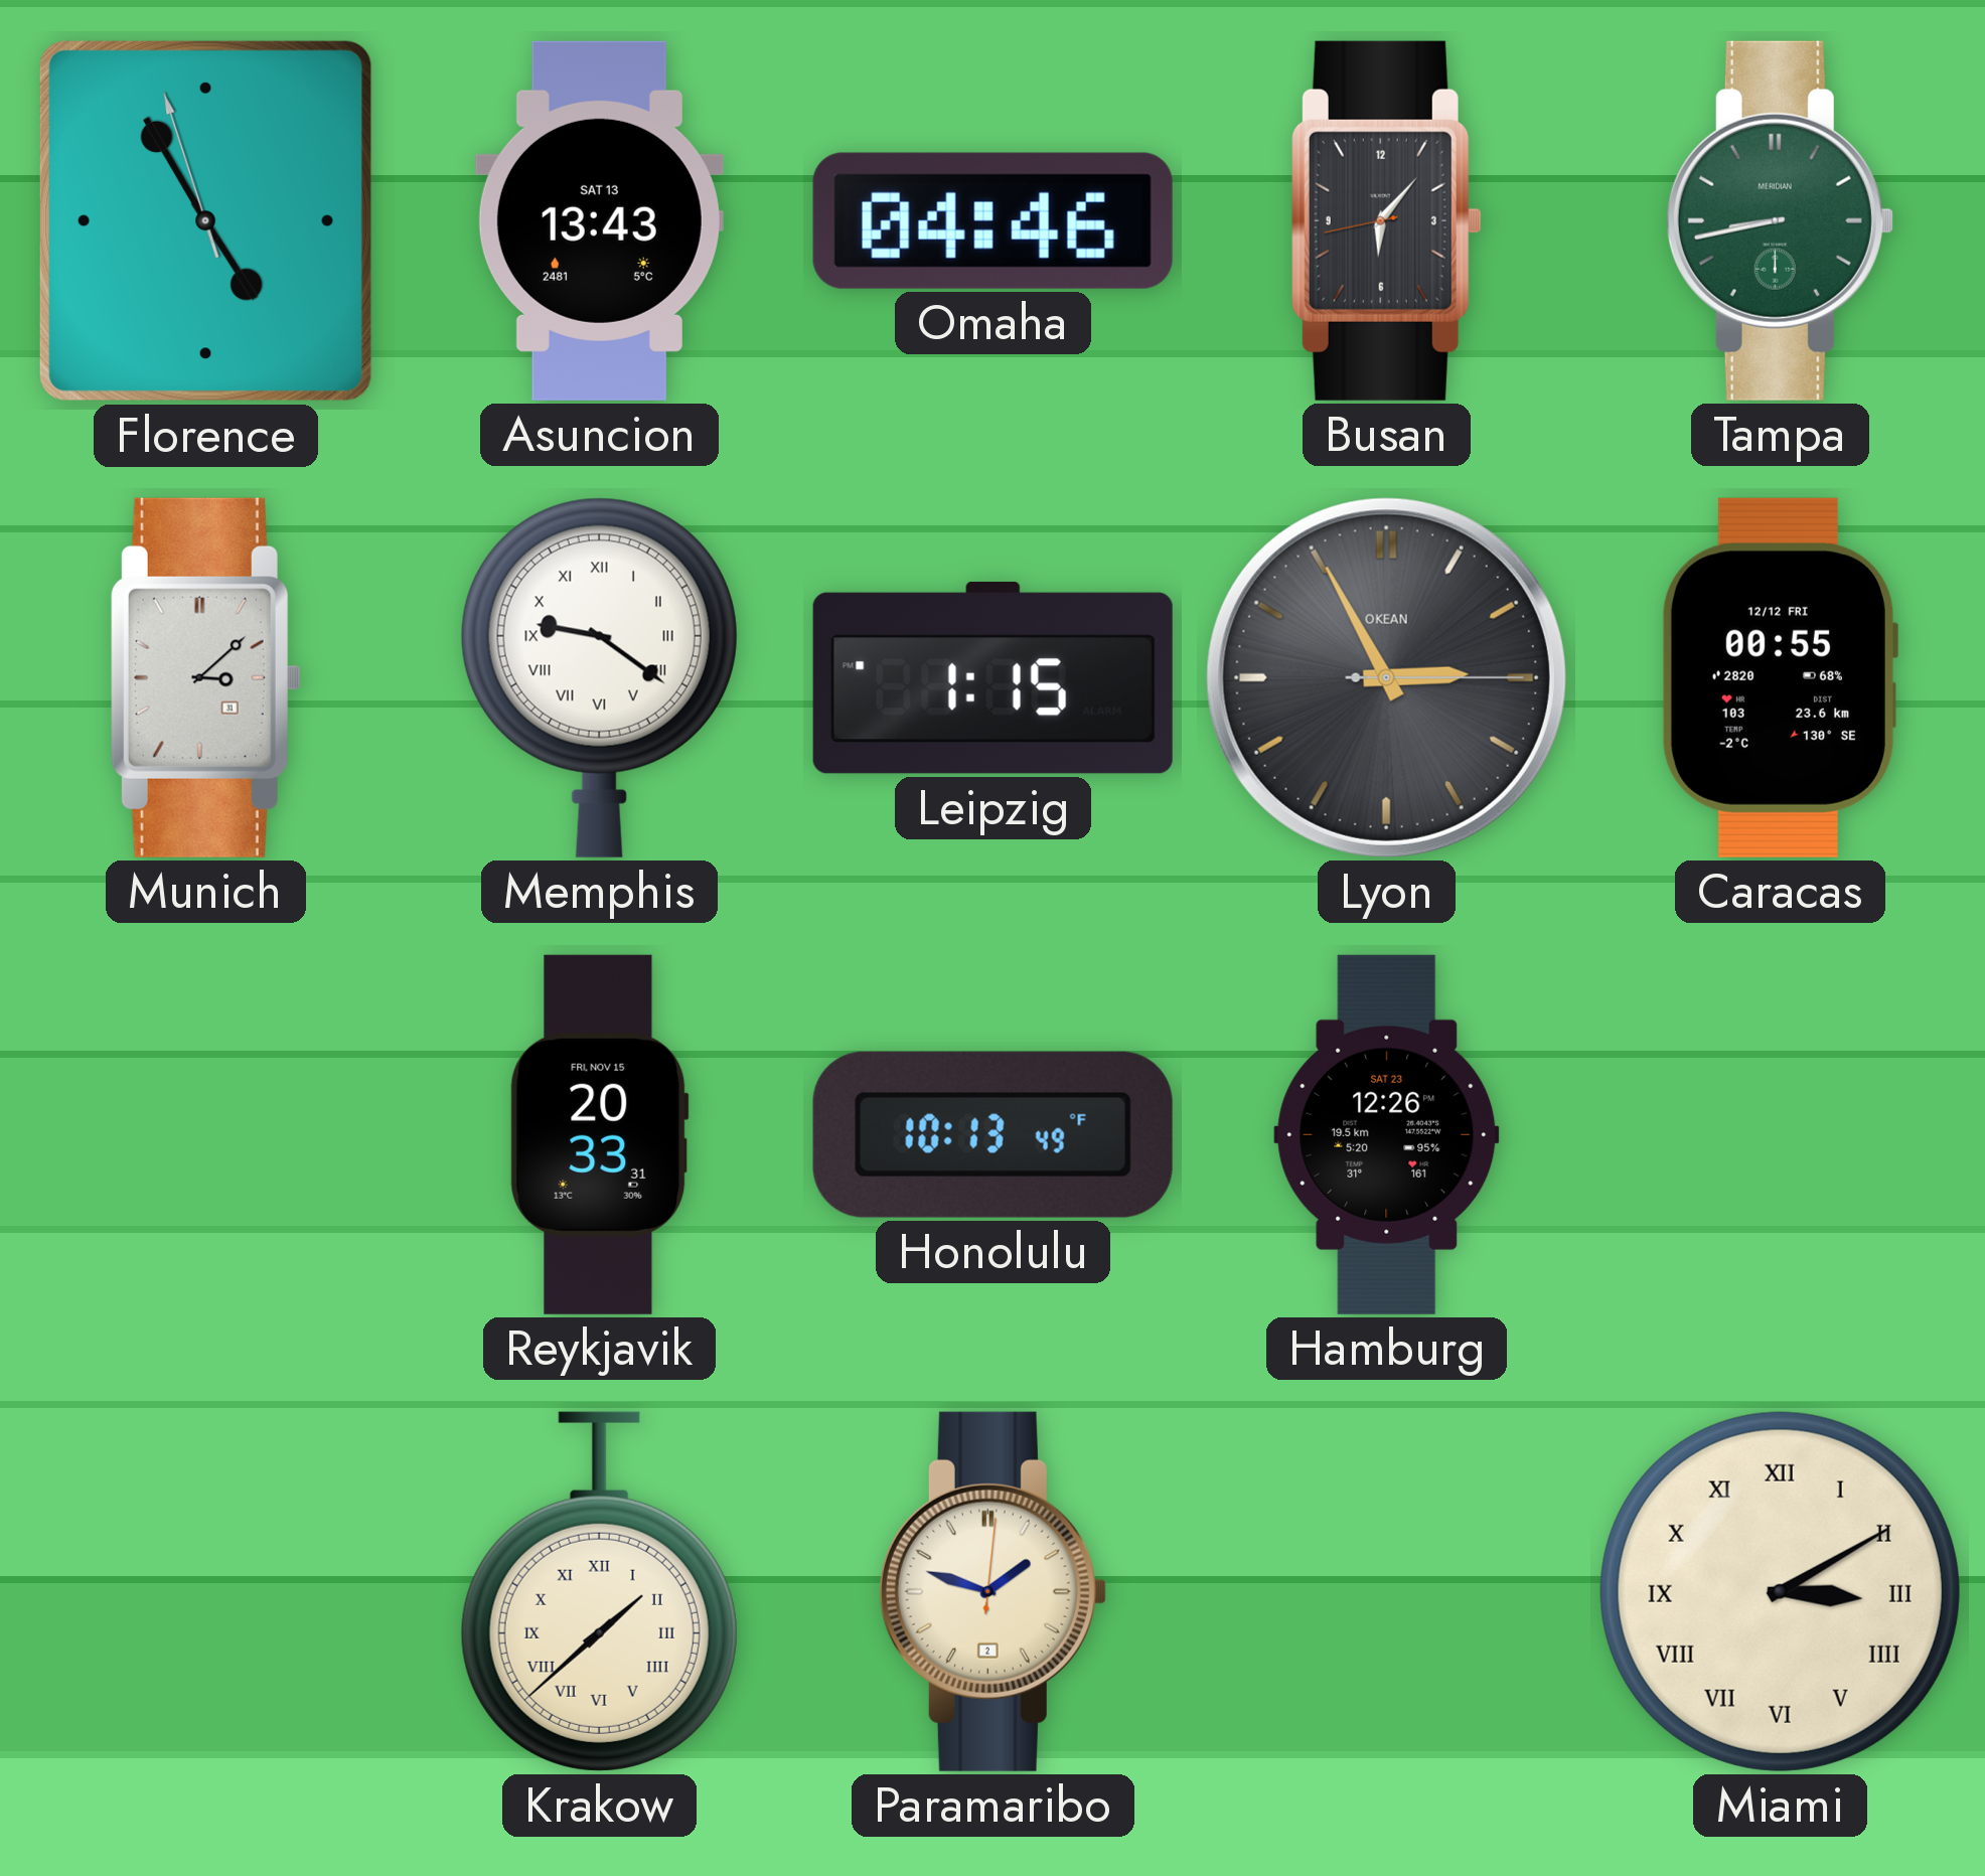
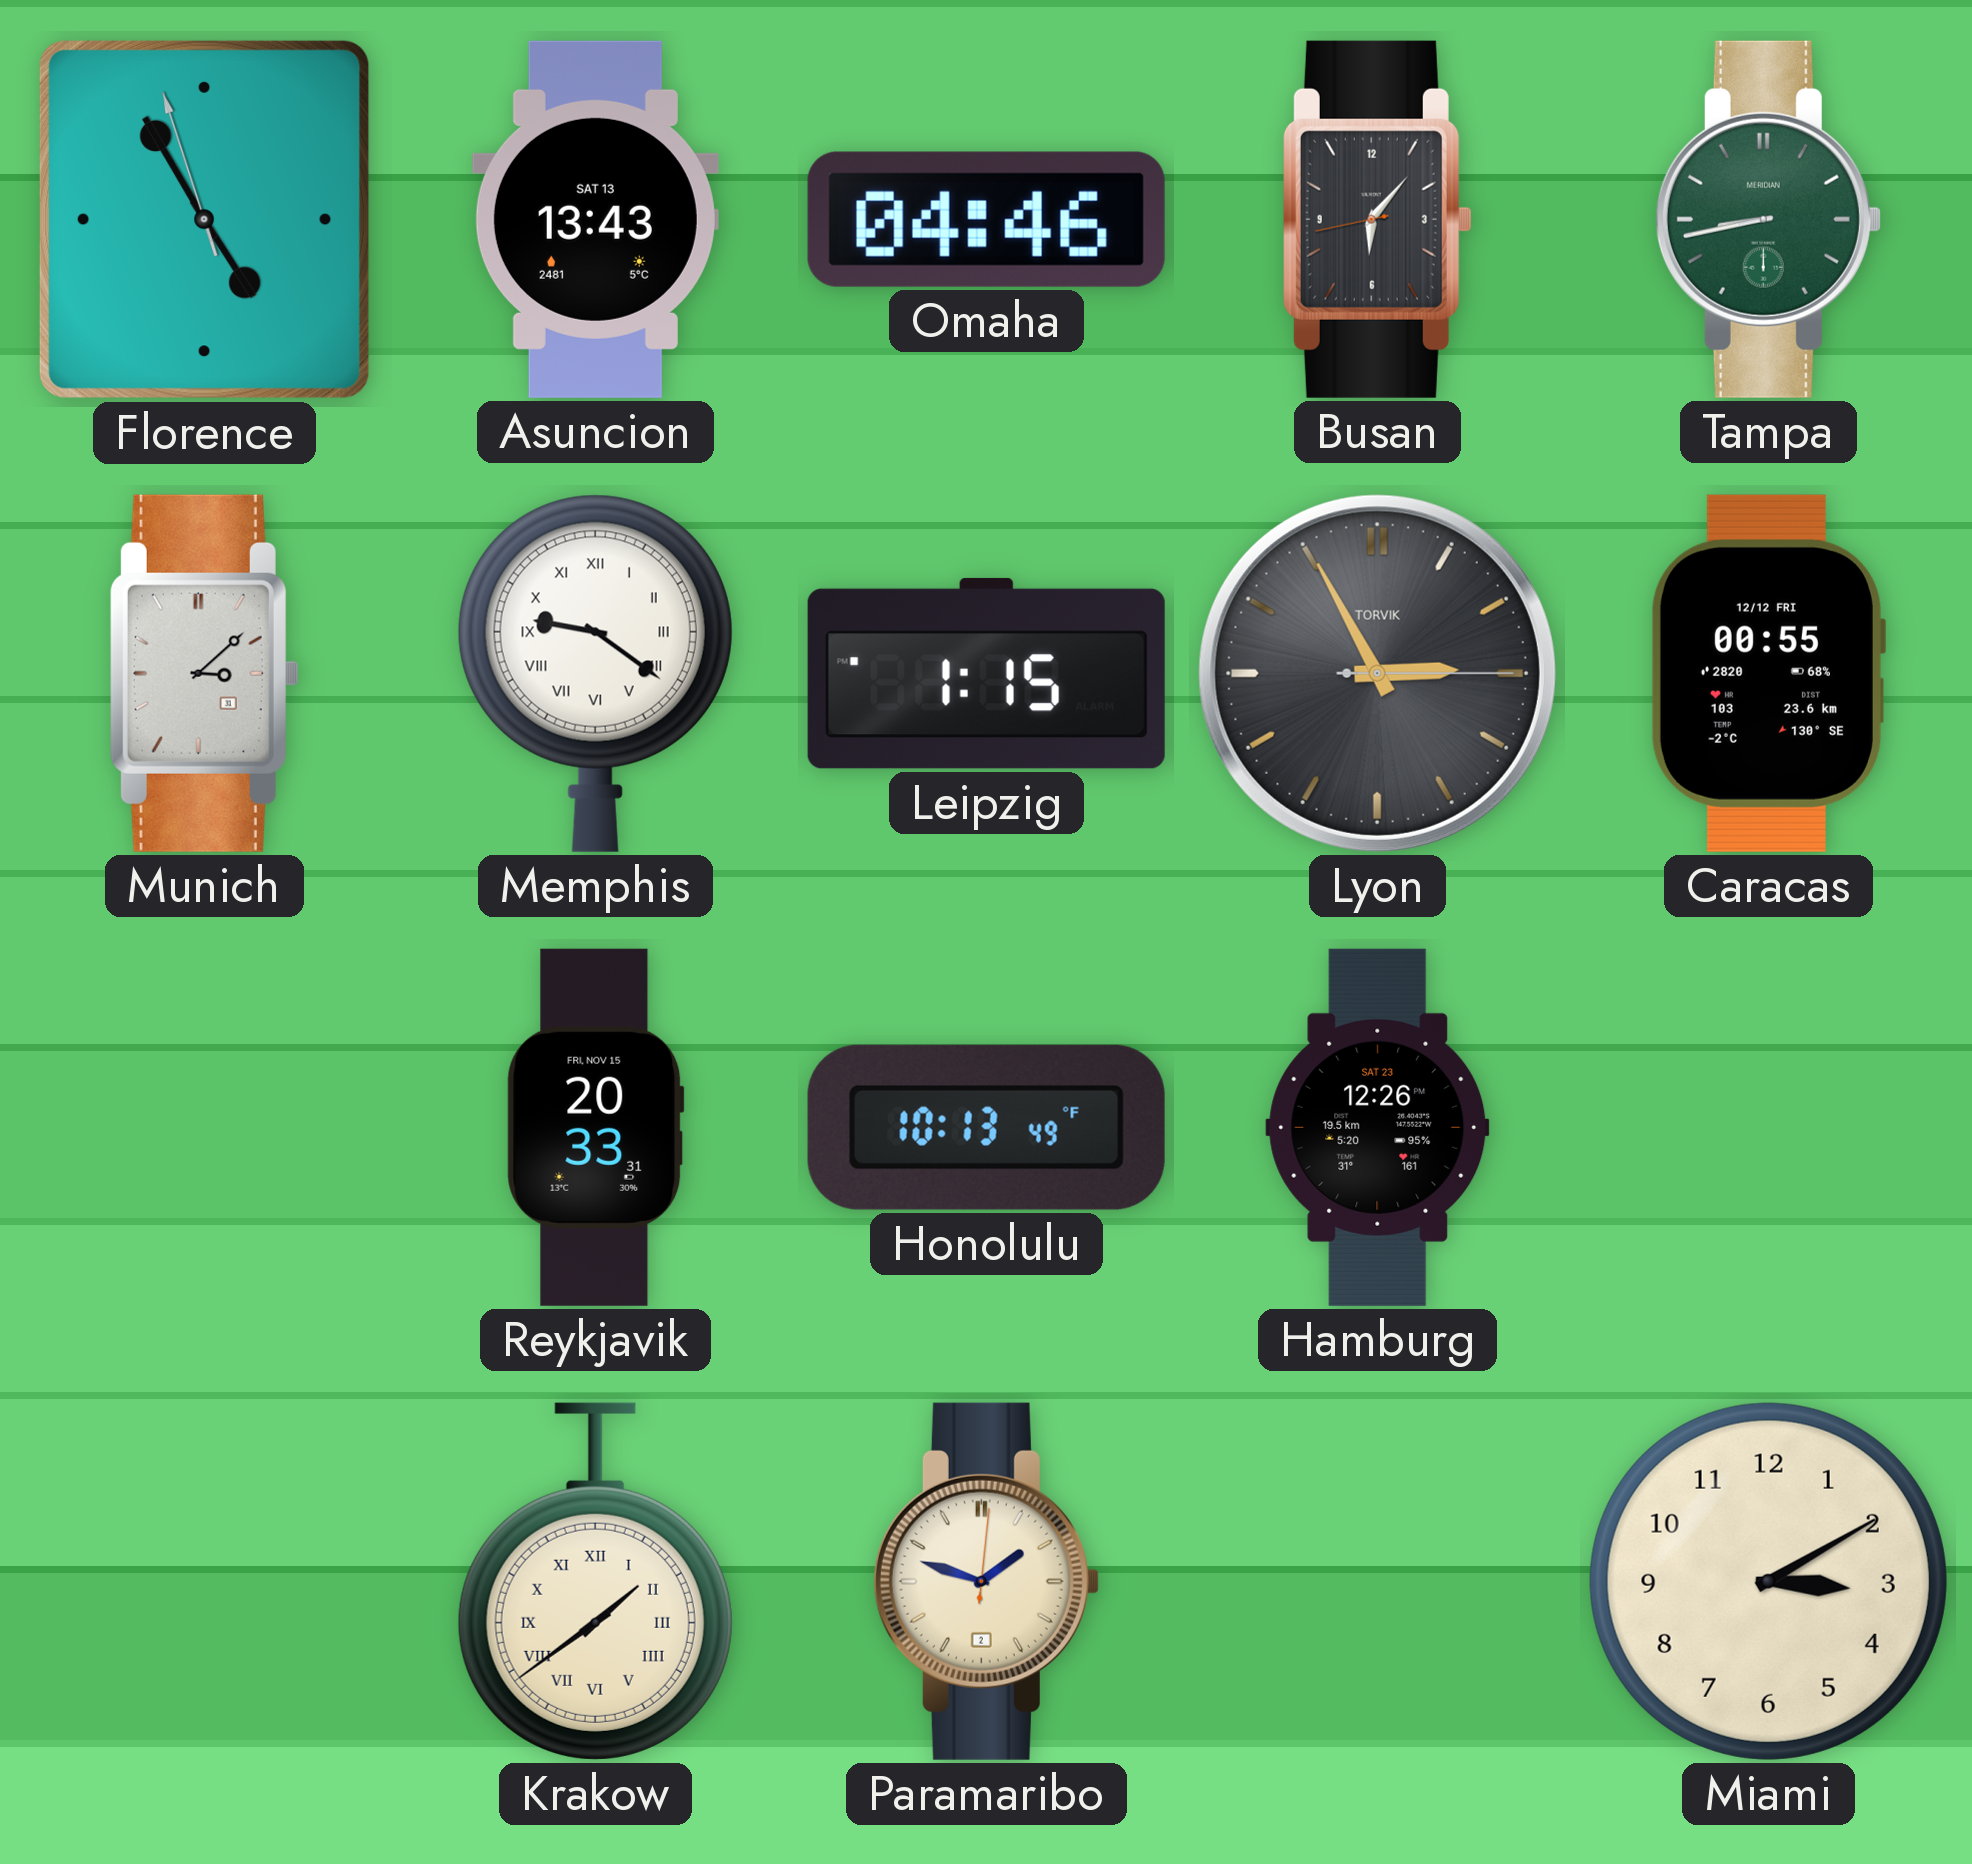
Lyon brand: OKEAN -> TORVIK (1377, 673)
Krakow: 1:38 -> 1:39 (595, 1581)
Miami numerals: Roman -> Arabic (1768, 1581)
